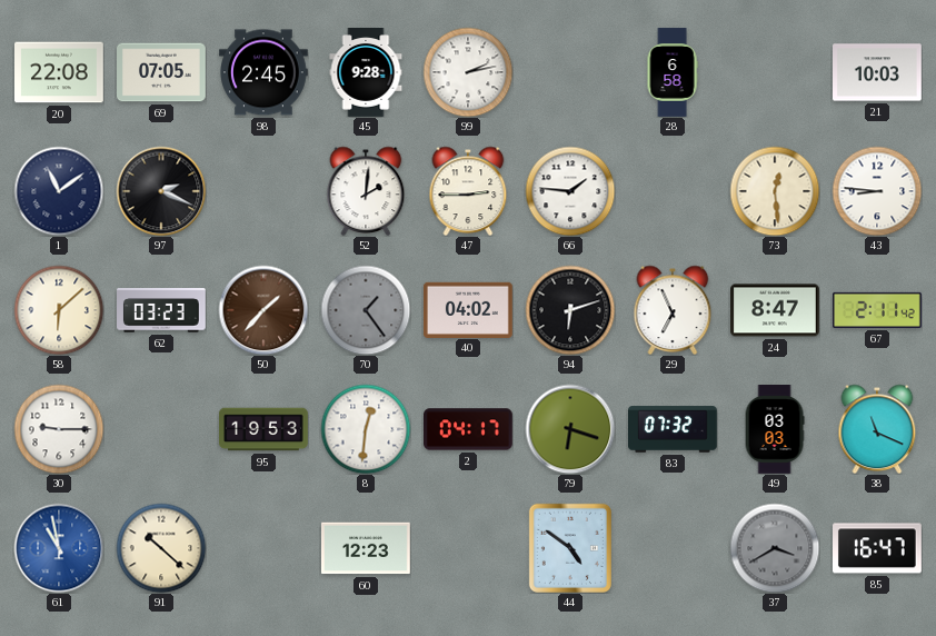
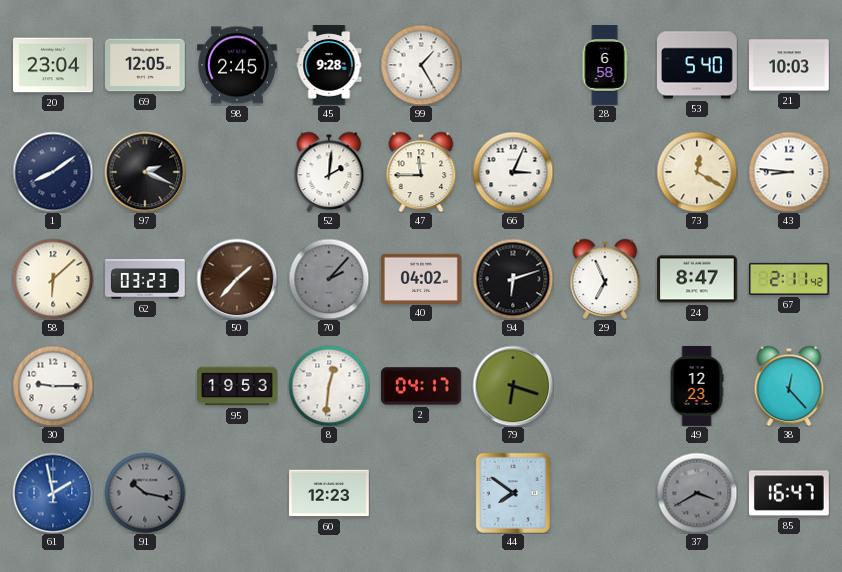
20: 22:08 -> 23:04 (54, 65)
69: 07:05 -> 12:05 (146, 65)
99: 2:13 -> 1:25 (421, 65)
53: none -> 5:40 (698, 65)
1: 11:09 -> 8:09 (53, 172)
47: 2:45 -> 11:45 (421, 172)
66: 1:46 -> 3:04 (513, 172)
73: 12:29 -> 12:20 (697, 172)
70: 1:24 -> 2:07 (329, 279)
83: 07:32 -> none (674, 429)
49: 03:03 -> 12:23 (697, 386)
38: 11:19 -> 12:23 (789, 386)
61: 10:58 -> 1:58 (53, 493)
91: 10:22 -> 10:17 (145, 493)
91 dial: cream -> grey (145, 493)
44: 4:51 -> 7:51 (513, 493)
